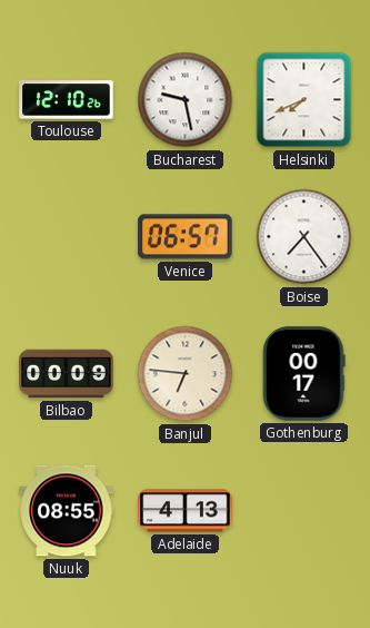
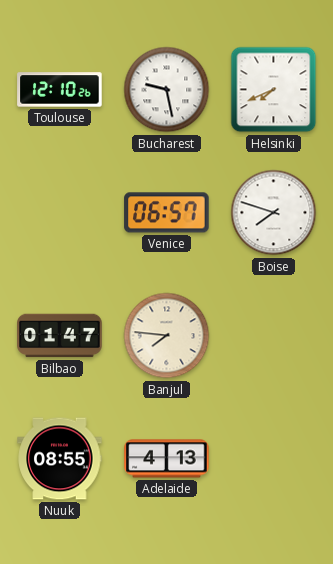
Boise: 7:24 -> 7:48 (274, 213)
Bilbao: 00:09 -> 01:47 (60, 336)
Banjul: 6:46 -> 7:46 (167, 336)
Gothenburg: 00:17 -> none (304, 374)
